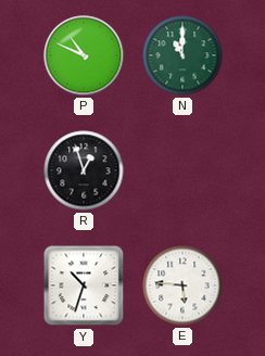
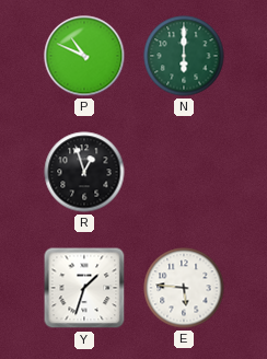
N: 11:00 -> 6:00 (184, 56)
Y: 10:33 -> 1:33 (84, 288)
